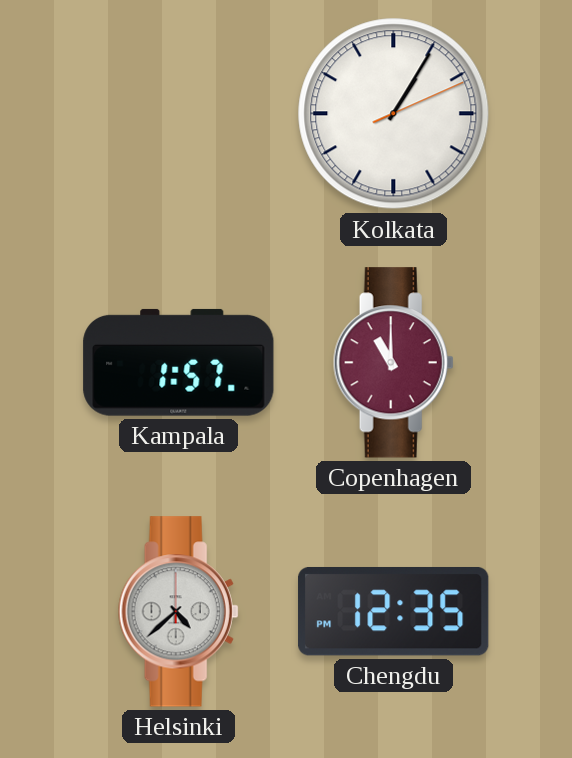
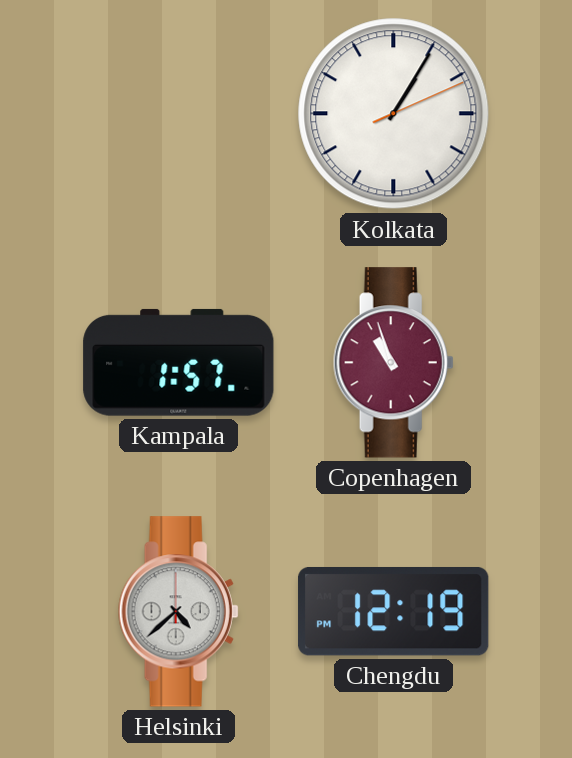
Copenhagen: 11:00 -> 10:57 (393, 363)
Chengdu: 12:35 -> 12:19 (394, 611)
